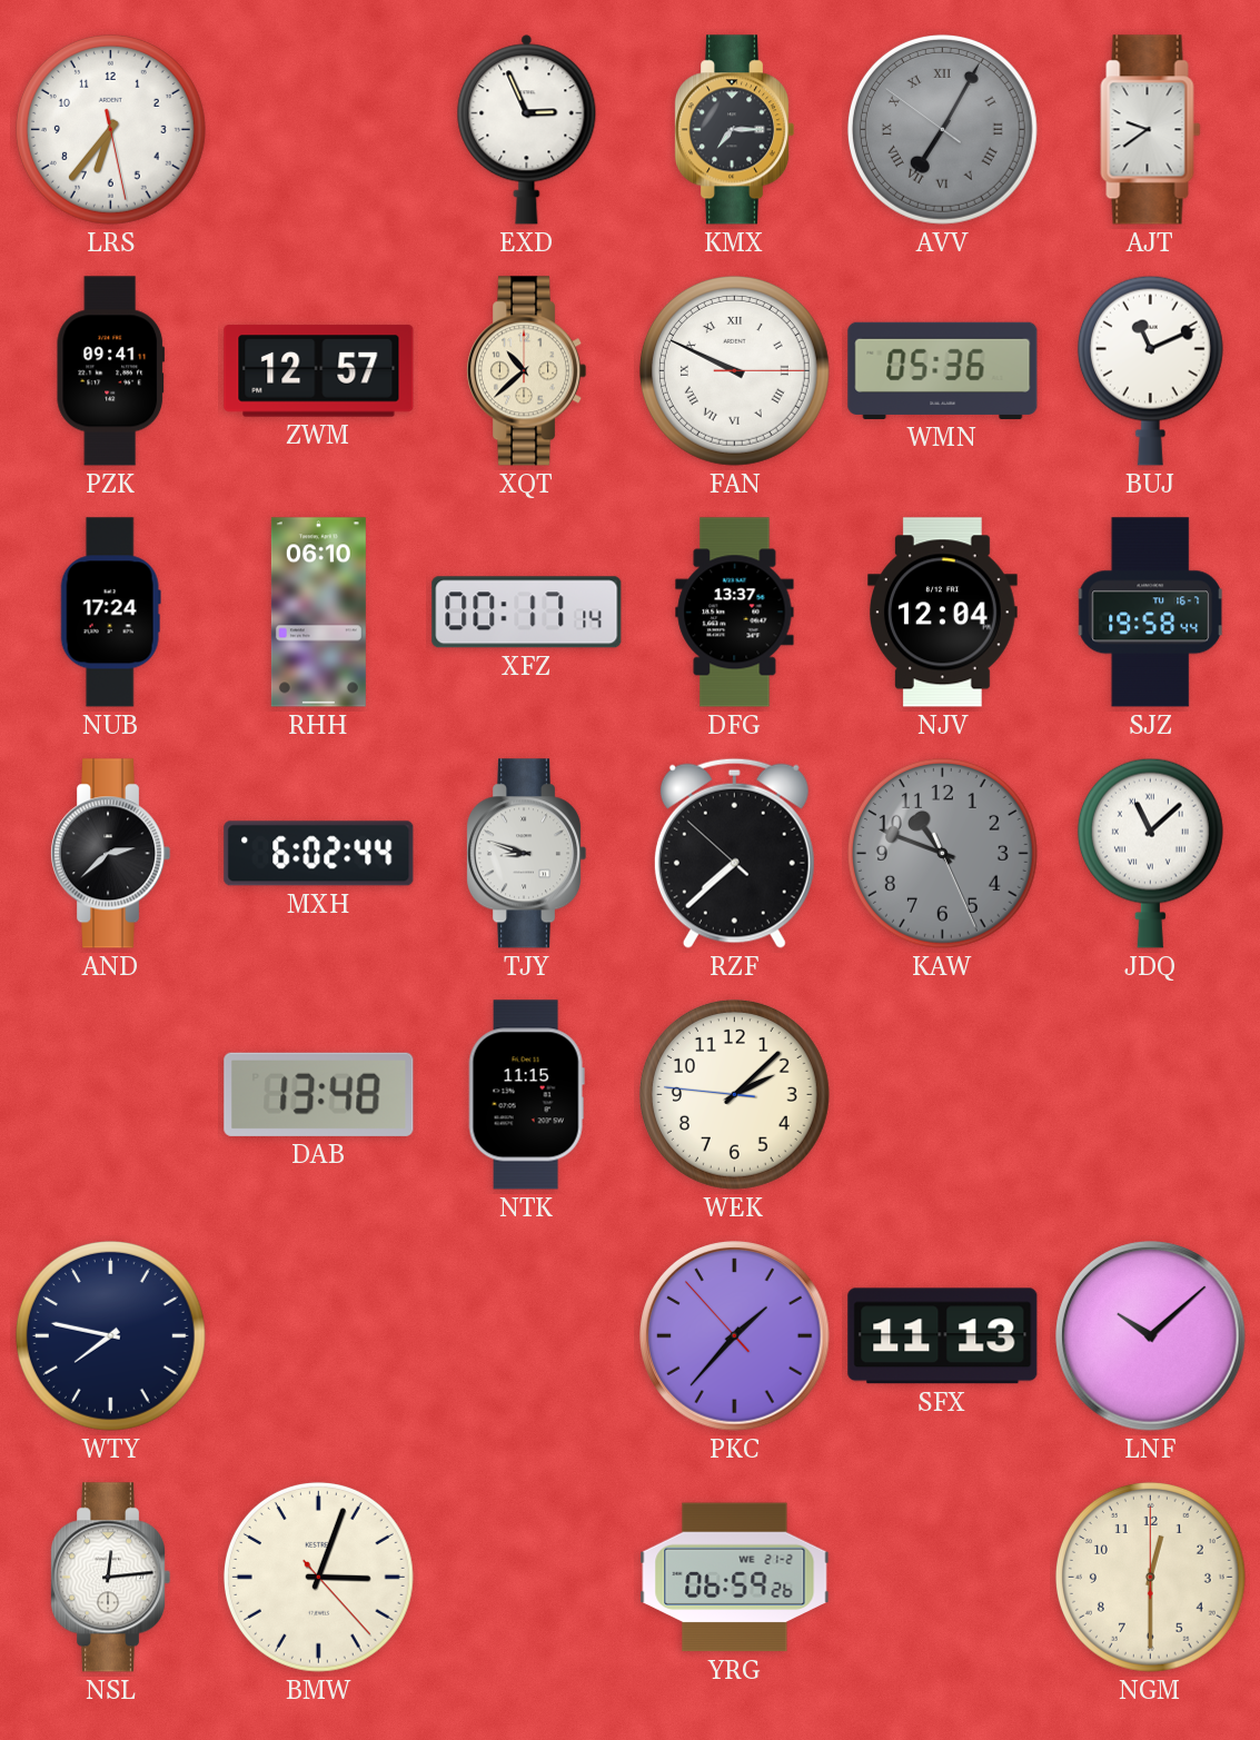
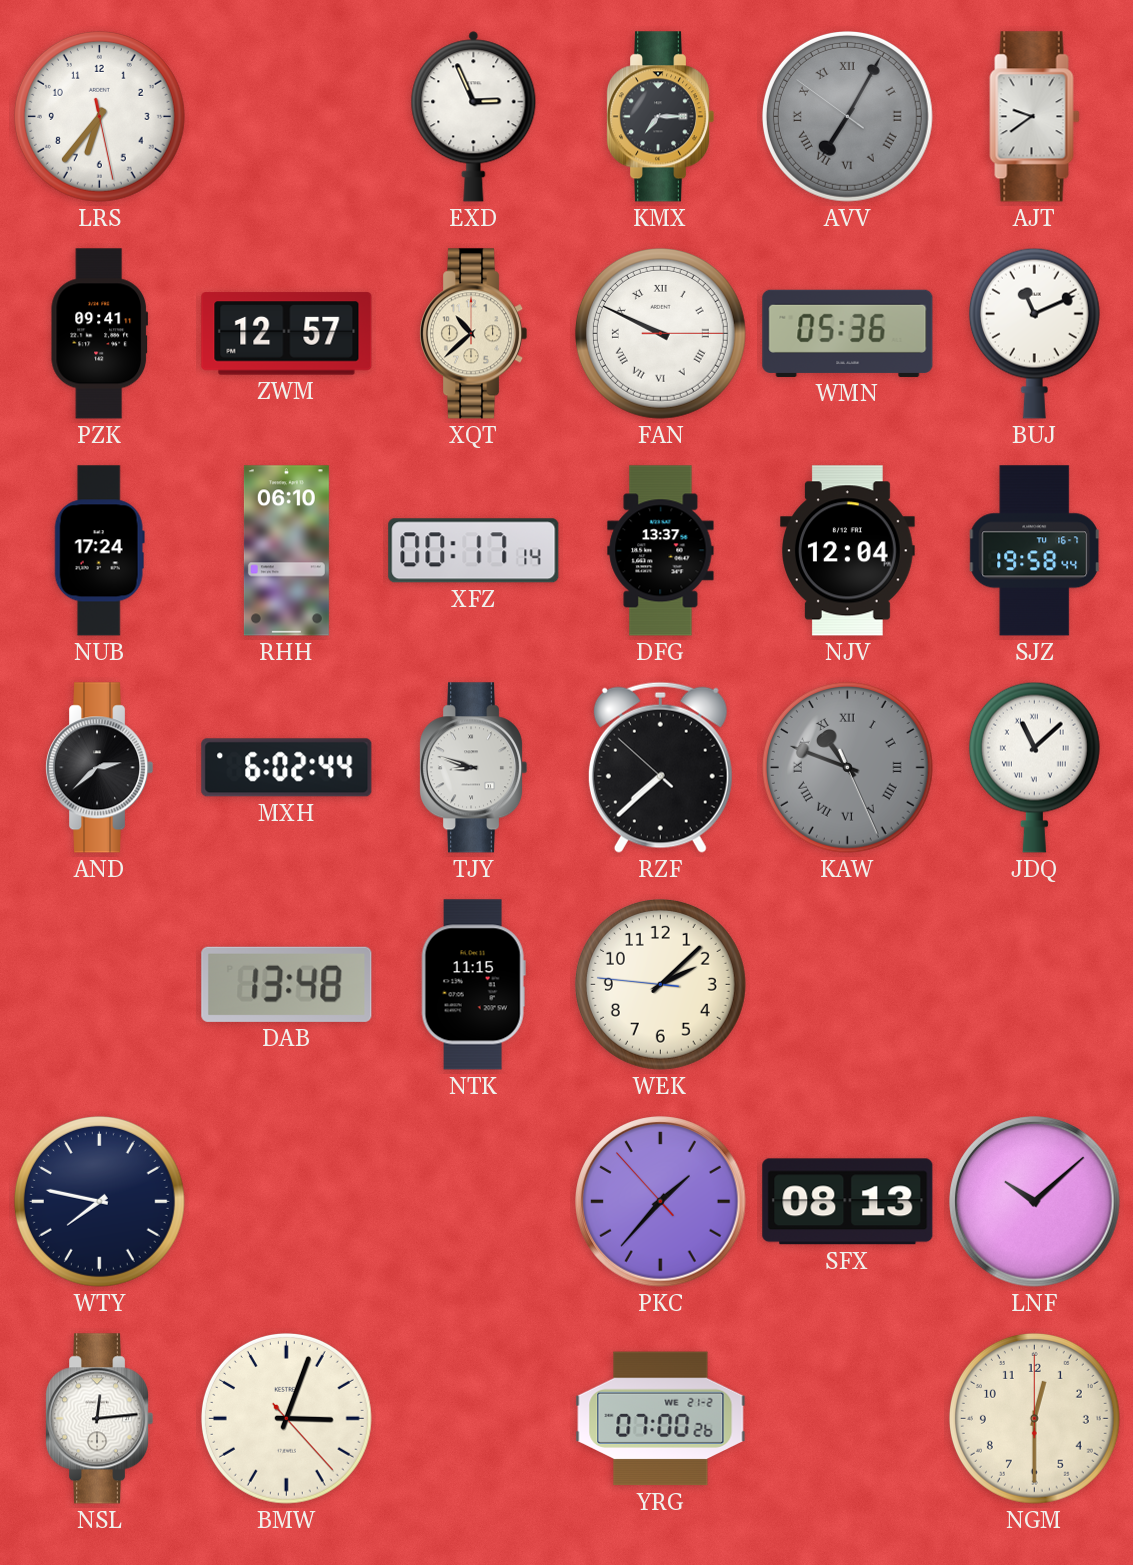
KAW numerals: Arabic -> Roman (847, 767)
SFX: 11:13 -> 08:13 (848, 1202)
YRG: 06:59 -> 07:00 (661, 1419)
